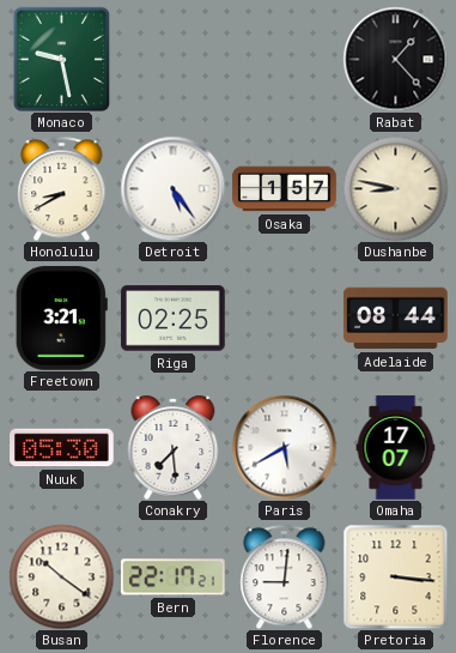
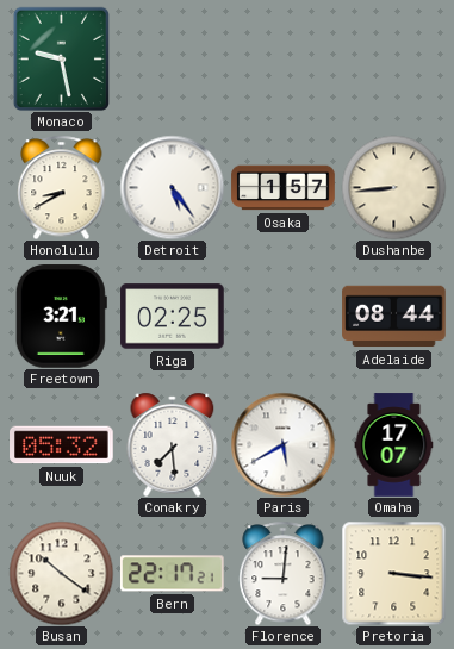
Rabat: 1:23 -> none (395, 59)
Dushanbe: 8:47 -> 8:44 (393, 187)
Nuuk: 05:30 -> 05:32 (62, 445)
